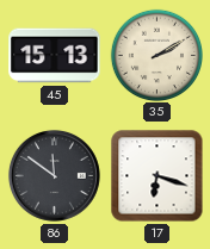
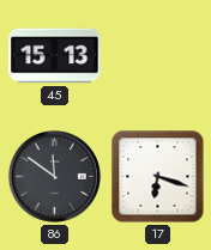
35: 2:10 -> none (156, 55)
